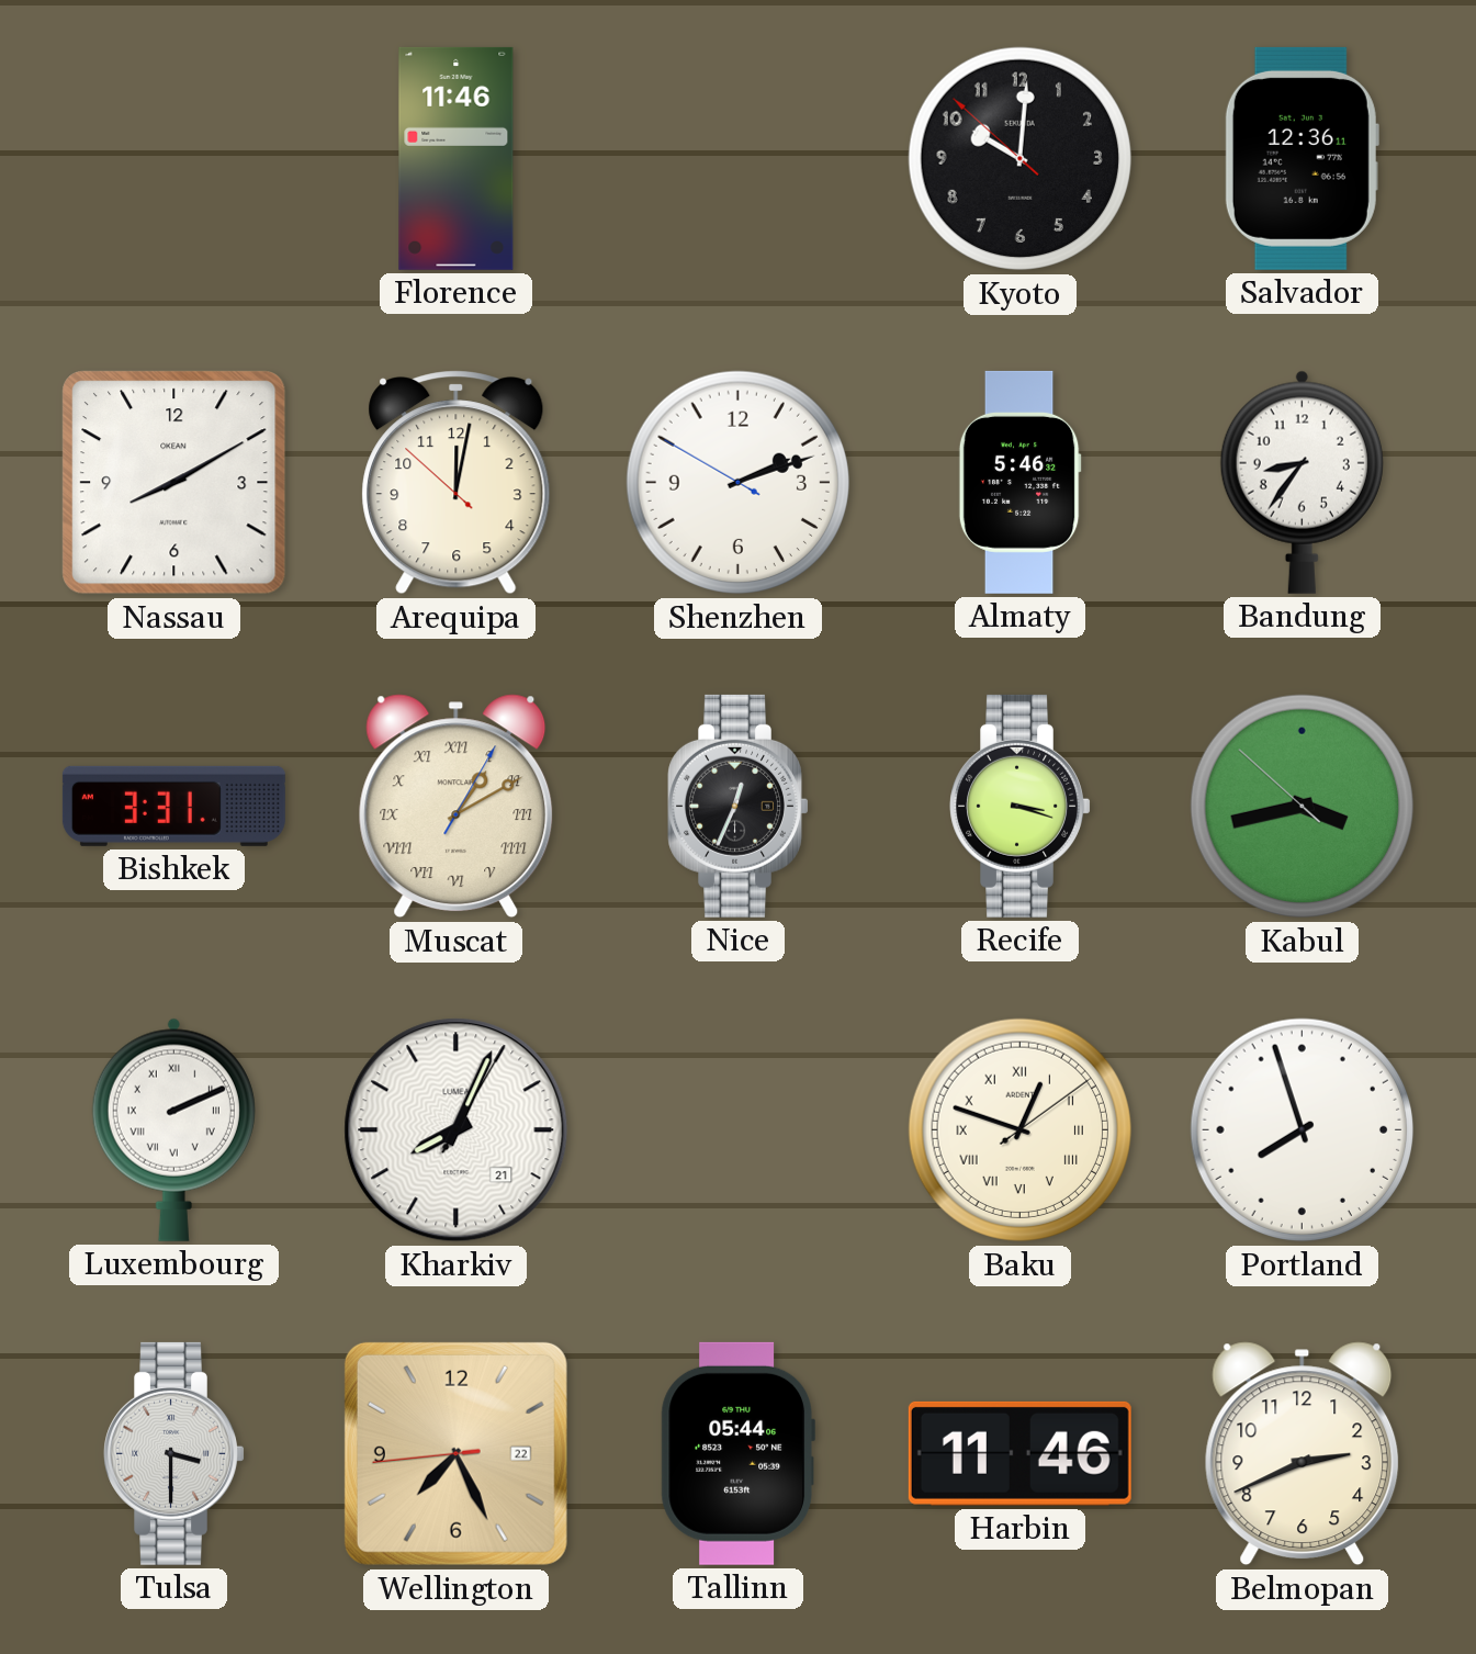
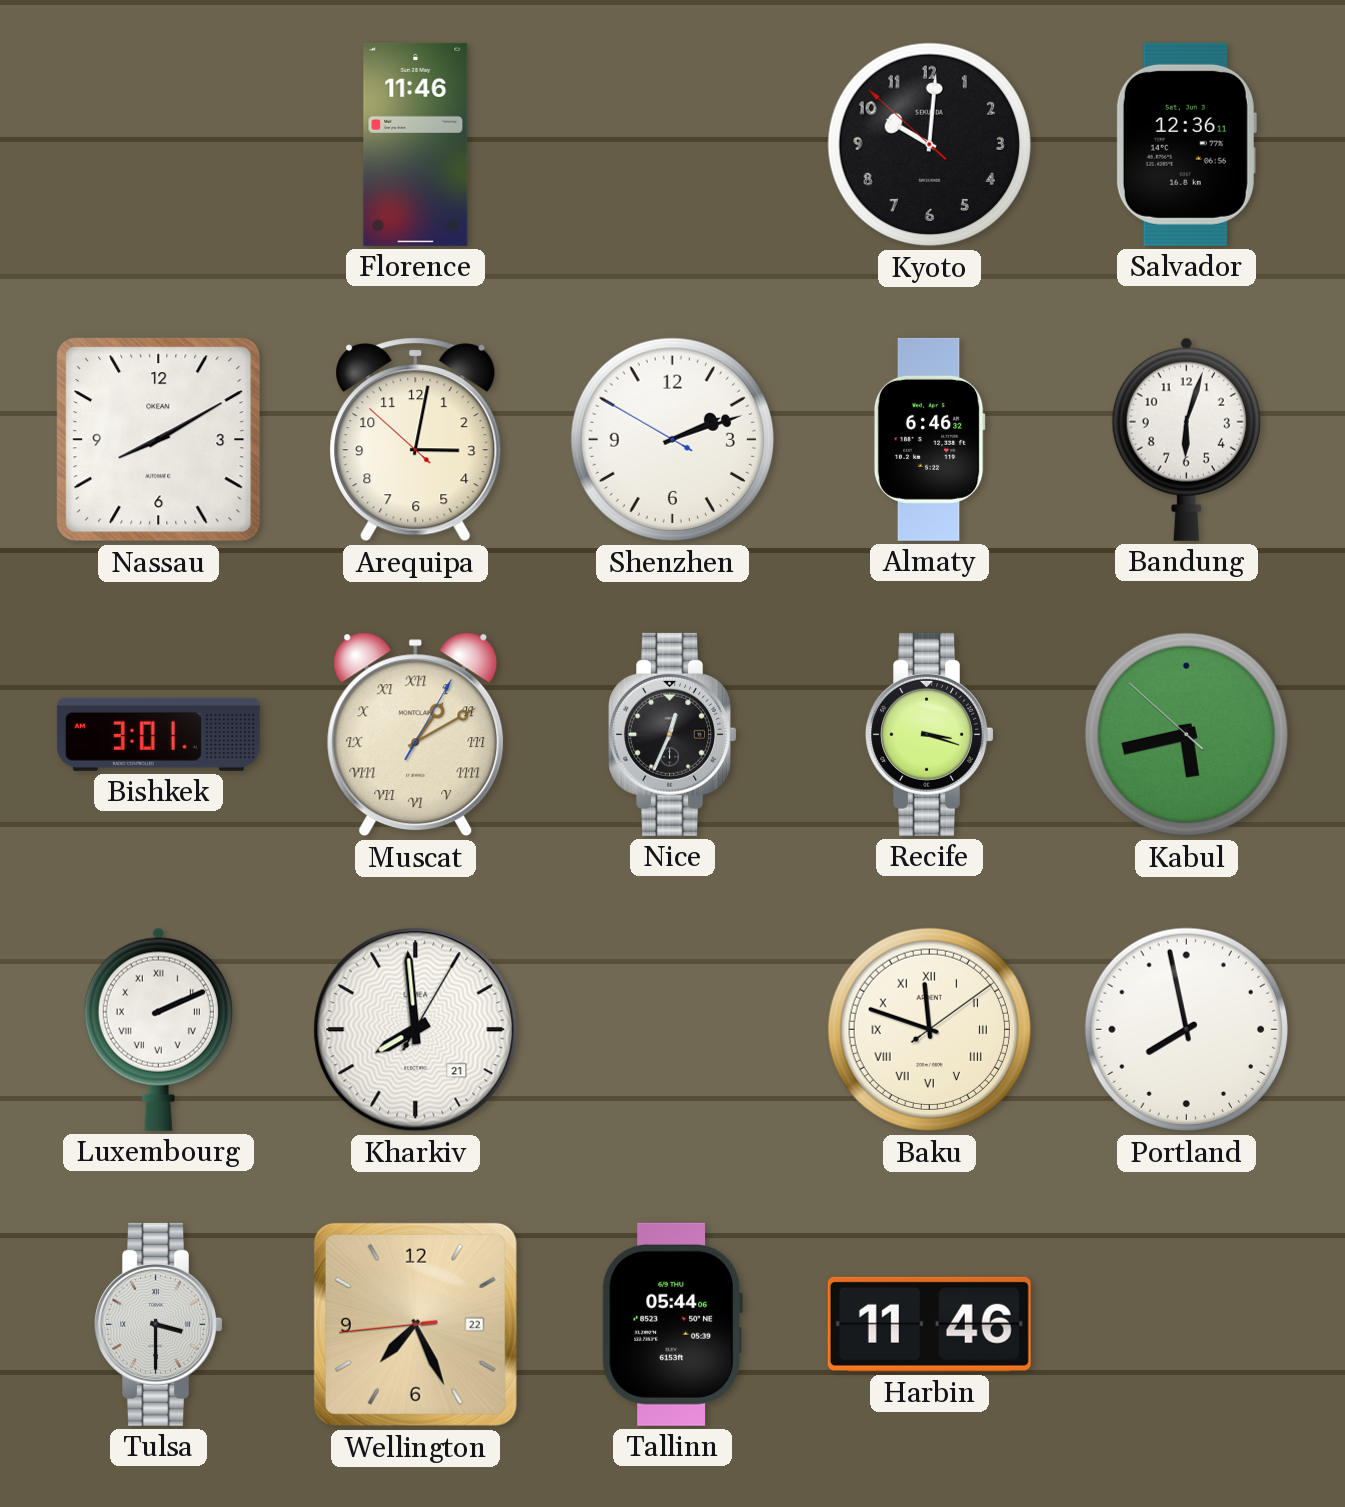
Arequipa: 12:01 -> 3:01 (416, 440)
Almaty: 5:46 -> 6:46 (929, 439)
Bandung: 8:36 -> 6:03 (1186, 439)
Bishkek: 3:31 -> 3:01 (158, 734)
Kabul: 3:42 -> 5:42 (1187, 735)
Kharkiv: 8:04 -> 7:59 (416, 1030)
Baku: 12:48 -> 11:48 (930, 1030)
Portland: 7:57 -> 7:58 (1187, 1030)
Belmopan: 2:41 -> none (1303, 1454)
